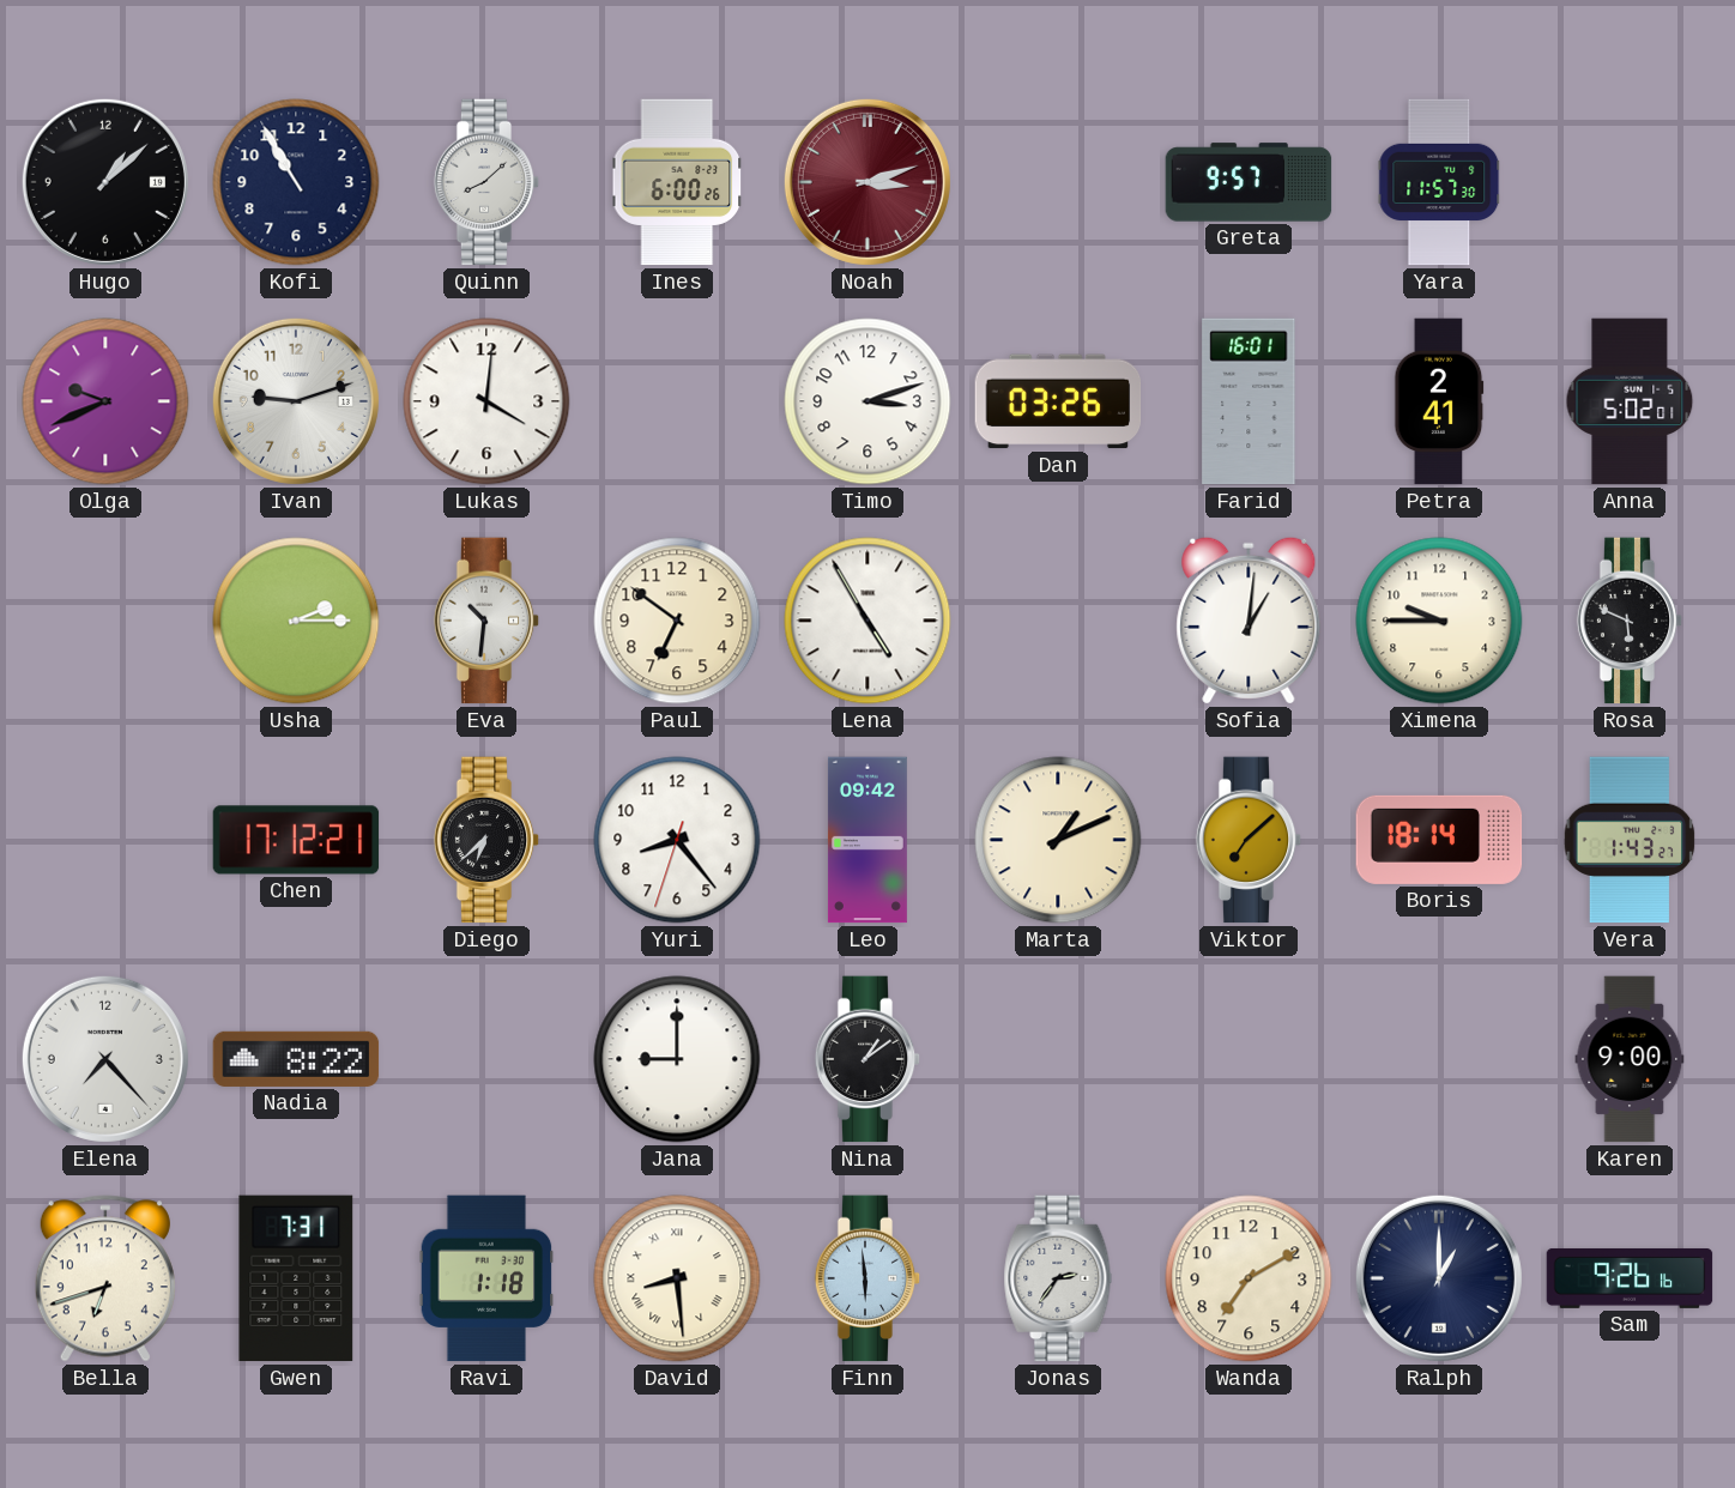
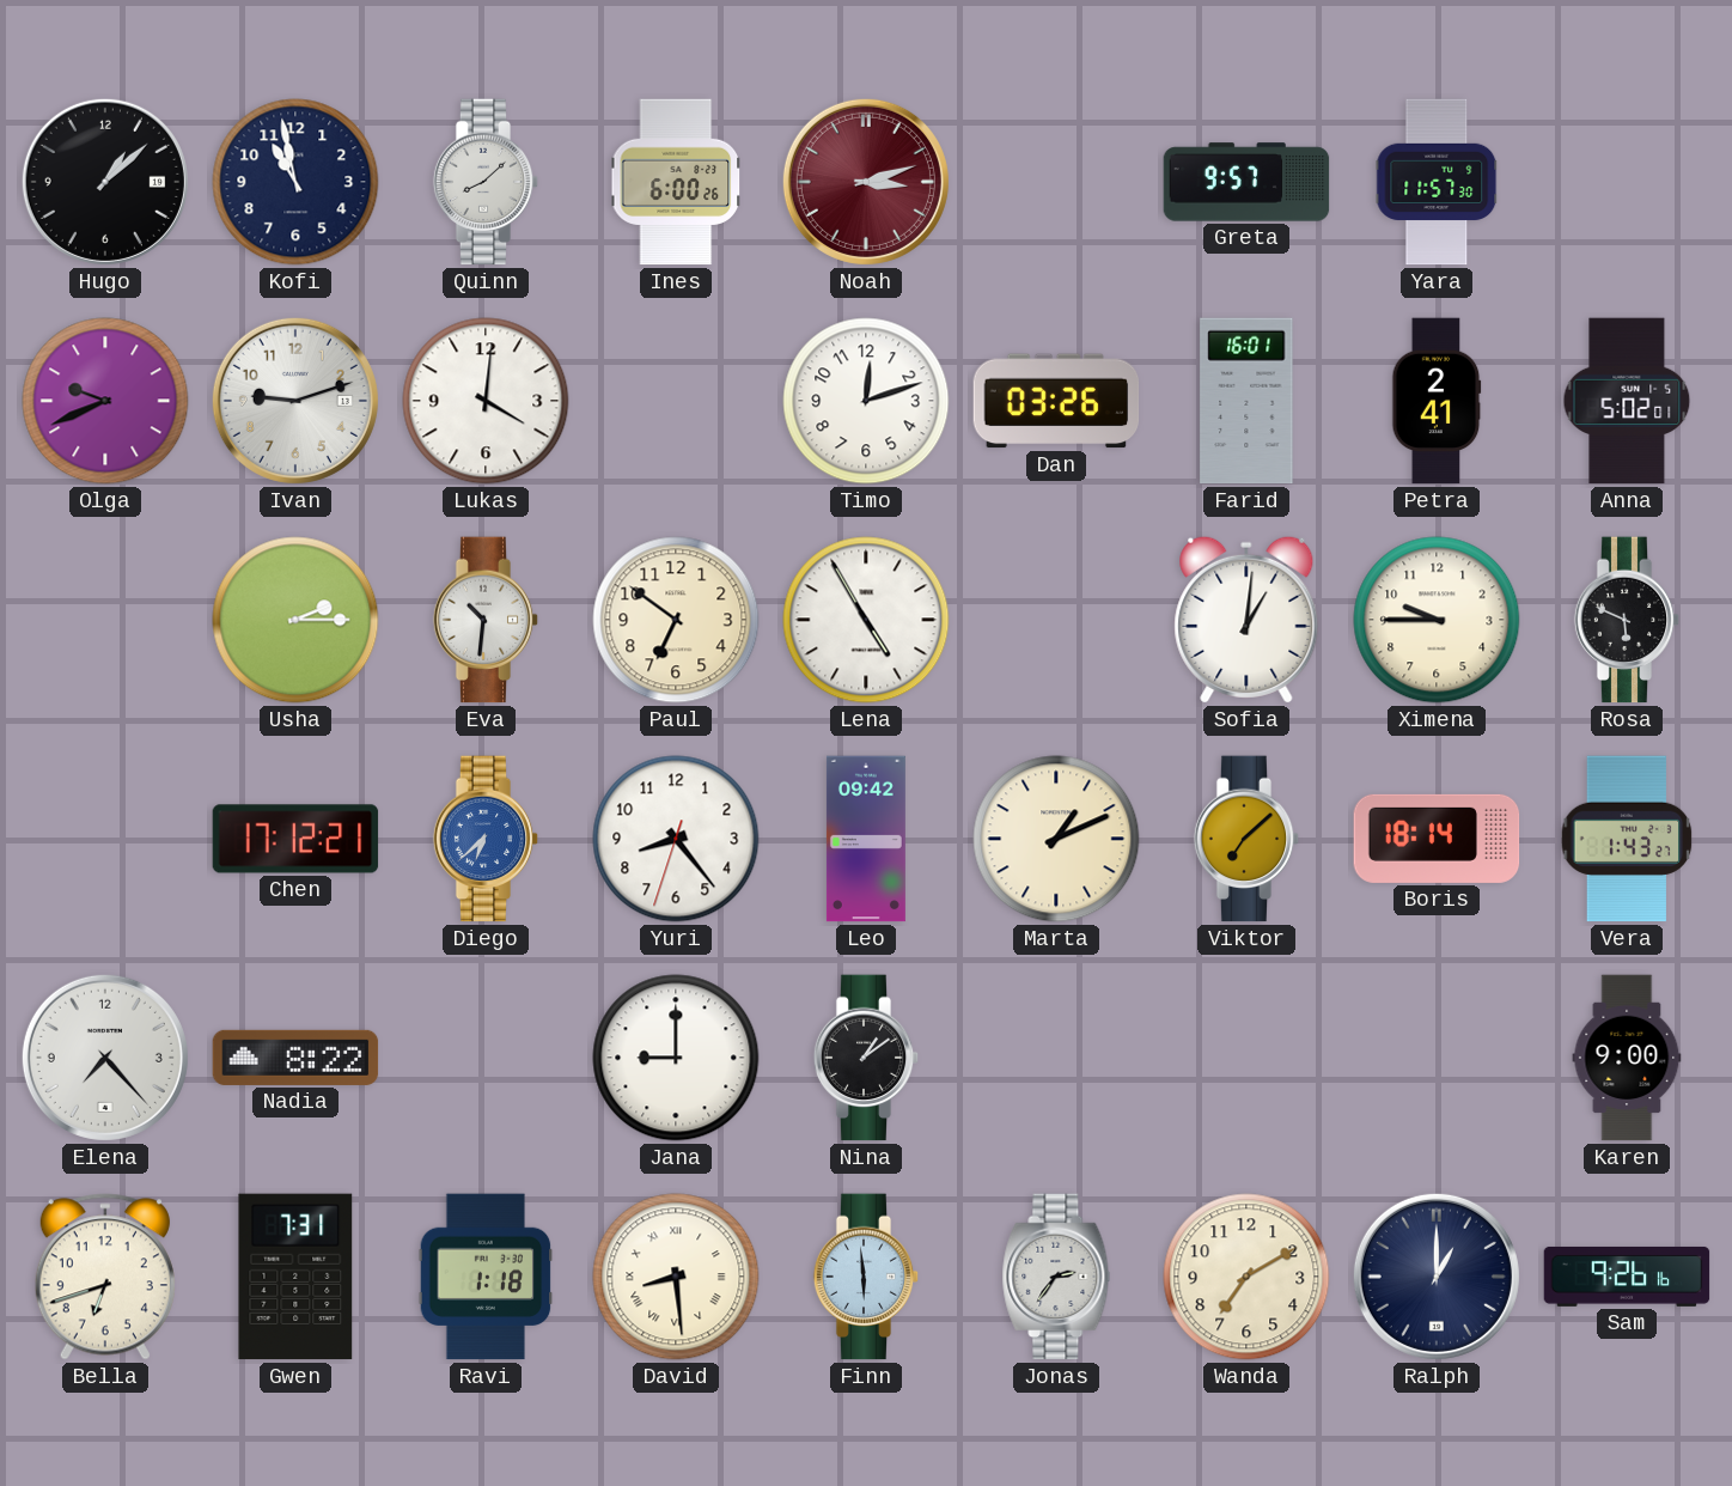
Kofi: 10:55 -> 10:58 (295, 182)
Timo: 3:12 -> 12:12 (866, 401)
Diego dial: black -> blue (486, 839)
